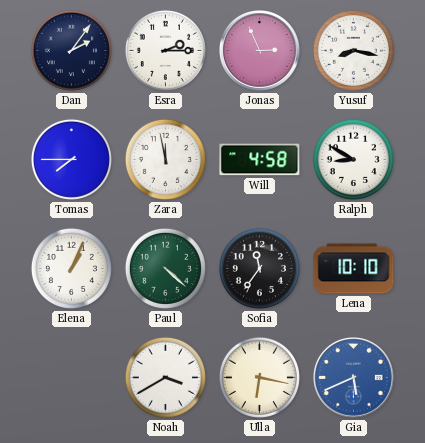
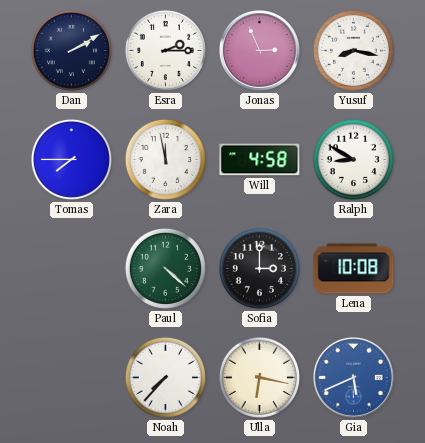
Dan: 2:06 -> 2:10 (71, 50)
Elena: 1:04 -> none (71, 268)
Sofia: 11:36 -> 3:00 (259, 268)
Lena: 10:10 -> 10:08 (354, 269)
Noah: 3:40 -> 7:37 (165, 377)
